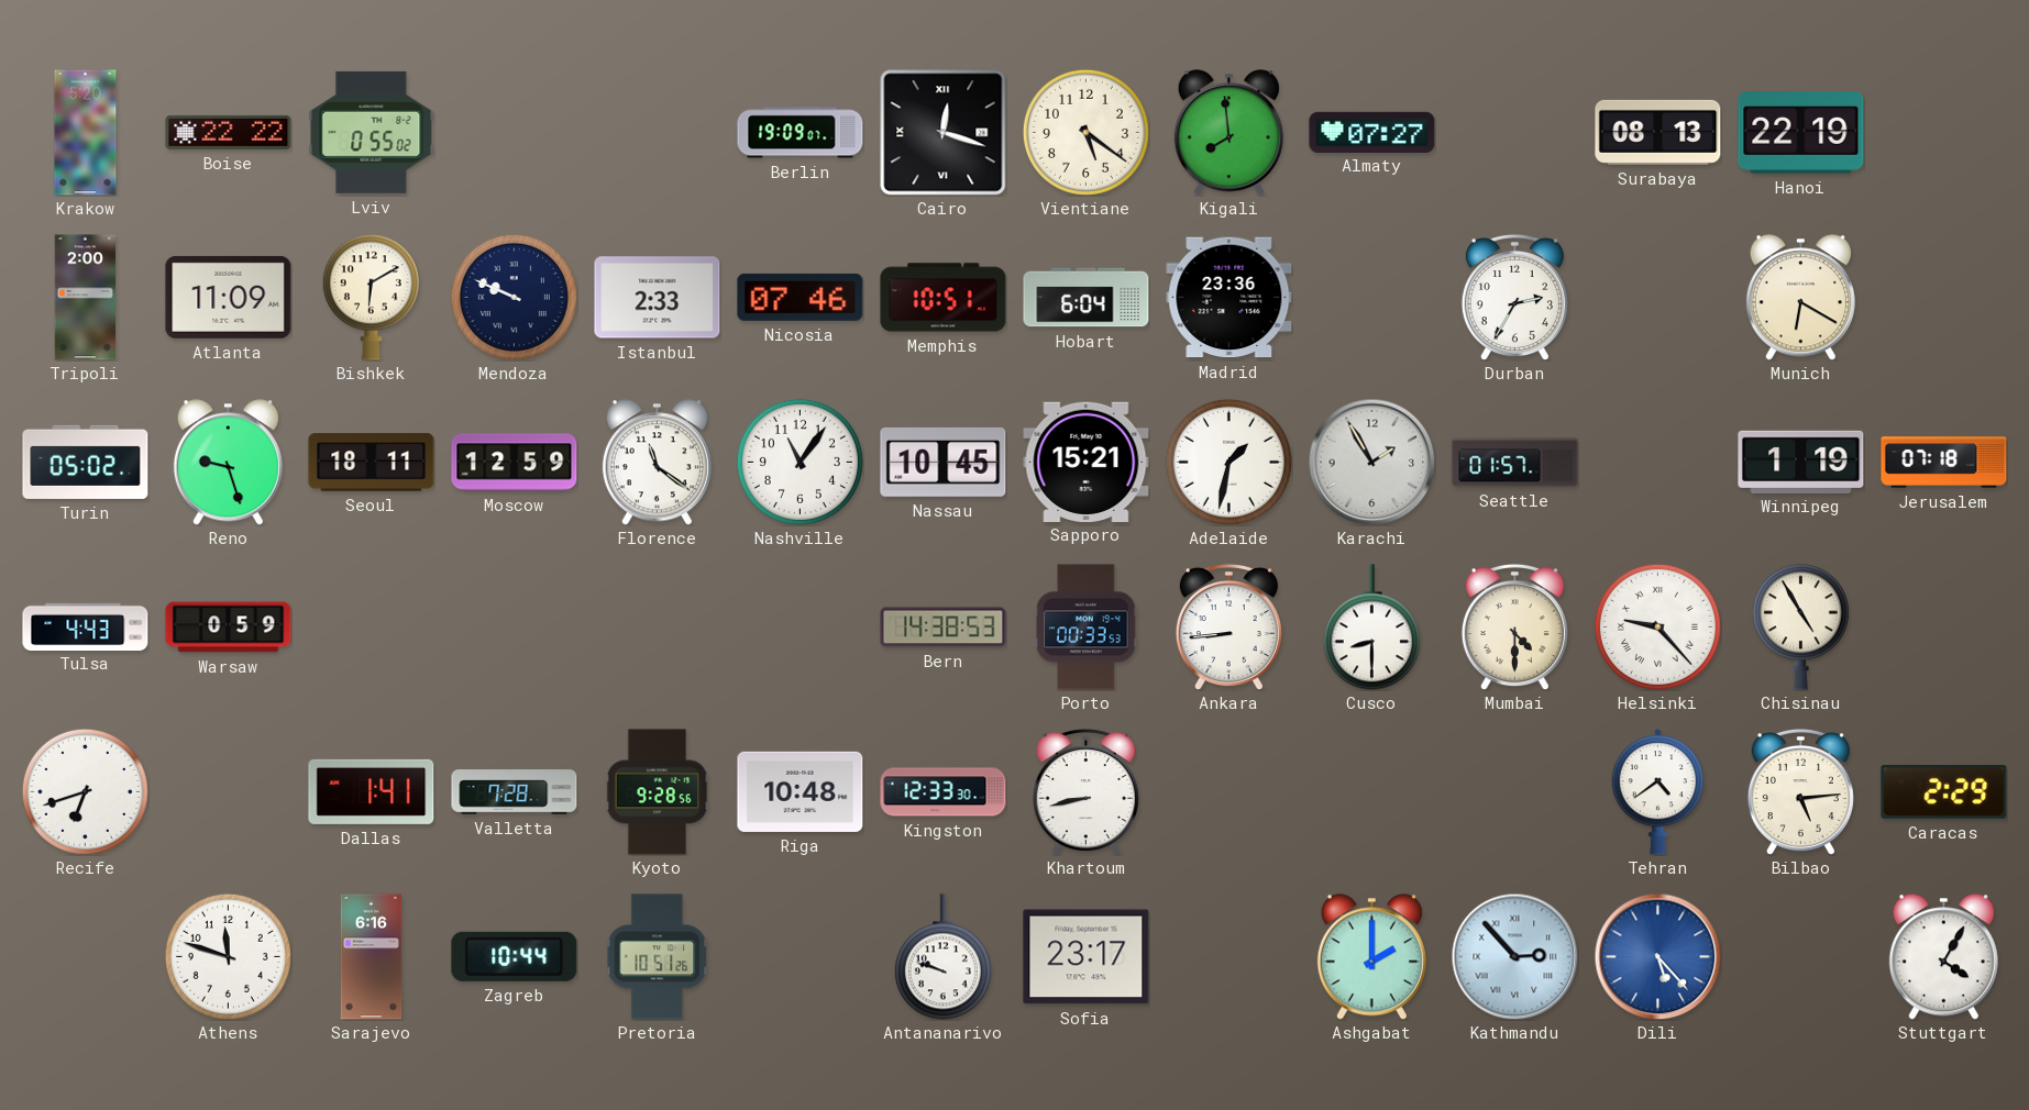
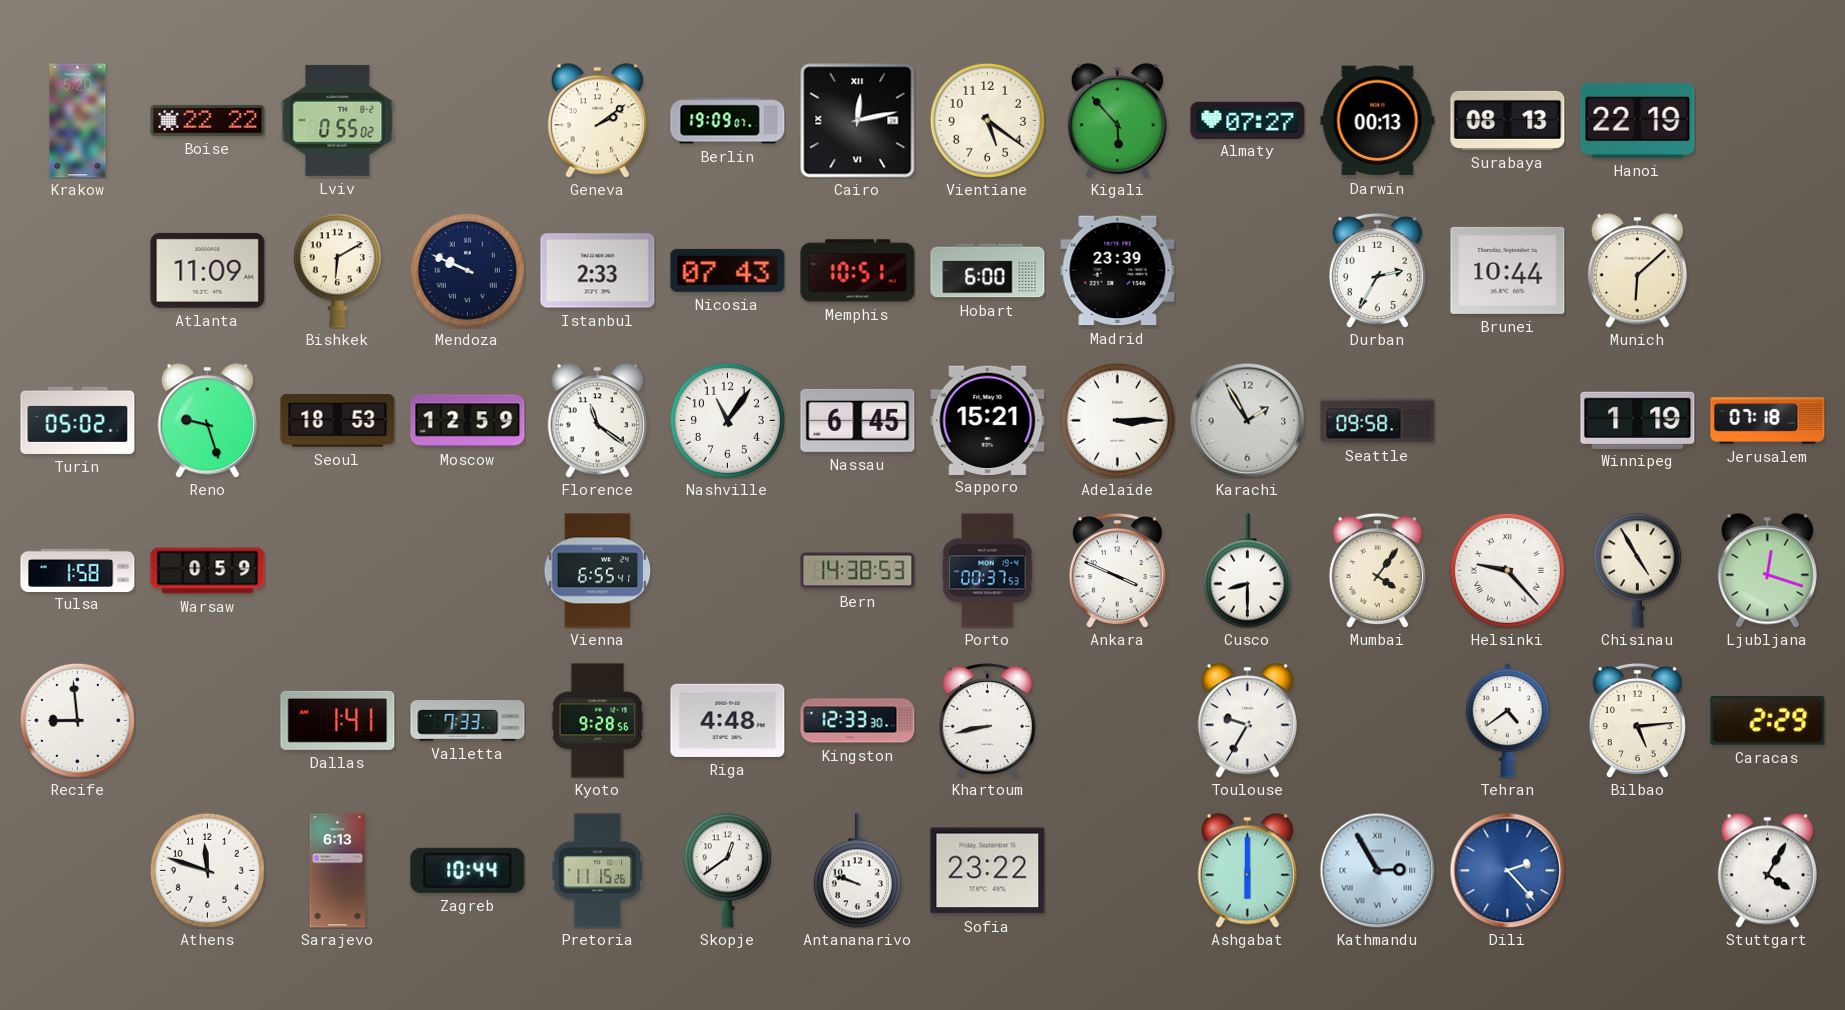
Geneva: none -> 2:09 (597, 121)
Cairo: 12:18 -> 12:13 (858, 121)
Kigali: 7:59 -> 5:53 (1117, 121)
Darwin: none -> 00:13 (1378, 121)
Tripoli: 2:00 -> none (86, 298)
Nicosia: 07:46 -> 07:43 (728, 270)
Hobart: 6:04 -> 6:00 (988, 271)
Madrid: 23:36 -> 23:39 (1118, 271)
Brunei: none -> 10:44 (1508, 270)
Munich: 6:20 -> 6:08 (1637, 271)
Seoul: 18:11 -> 18:53 (338, 421)
Nassau: 10:45 -> 6:45 (858, 420)
Adelaide: 1:32 -> 3:15 (1117, 420)
Seattle: 01:57 -> 09:58 (1378, 421)
Tulsa: 4:43 -> 1:58 (78, 570)
Vienna: none -> 6:55 (598, 571)
Porto: 00:33 -> 00:37 (988, 571)
Ankara: 8:44 -> 3:49 (1117, 570)
Mumbai: 4:30 -> 4:06 (1377, 570)
Ljubljana: none -> 12:18 (1767, 571)
Recife: 6:42 -> 8:59 (77, 720)
Valletta: 7:28 -> 7:33 (468, 721)
Riga: 10:48 -> 4:48 (728, 720)
Toulouse: none -> 9:35 (1247, 721)
Sarajevo: 6:16 -> 6:13 (338, 871)
Pretoria: 10:51 -> 11:15 (598, 871)
Skopje: none -> 12:39 (727, 871)
Sofia: 23:17 -> 23:22 (988, 871)
Ashgabat: 2:00 -> 6:00 (1247, 871)
Kathmandu: 2:53 -> 2:55 (1377, 870)
Dili: 5:23 -> 2:23 (1507, 870)
